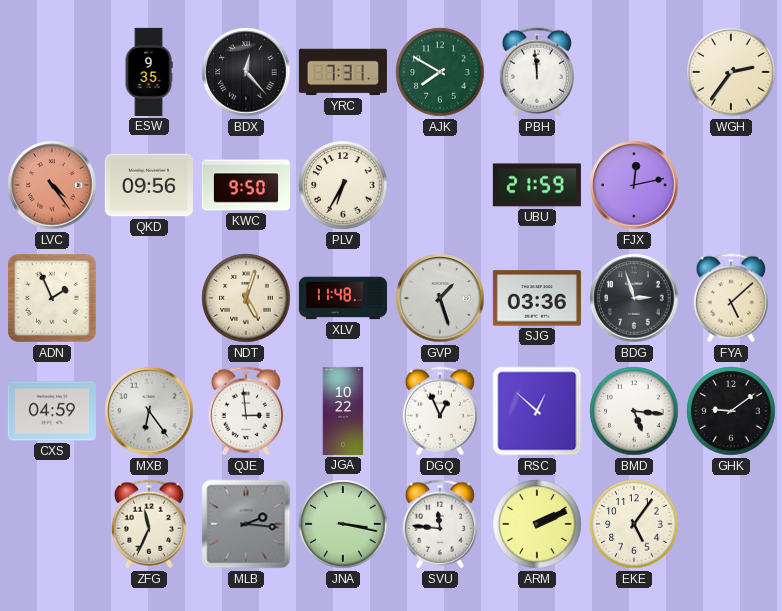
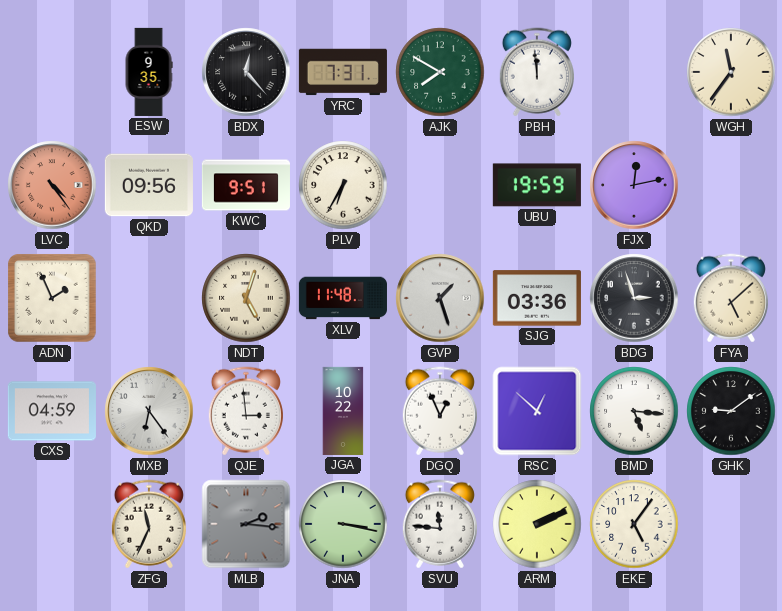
WGH: 2:36 -> 11:36 (731, 72)
KWC: 9:50 -> 9:51 (246, 185)
UBU: 21:59 -> 19:59 (537, 185)
